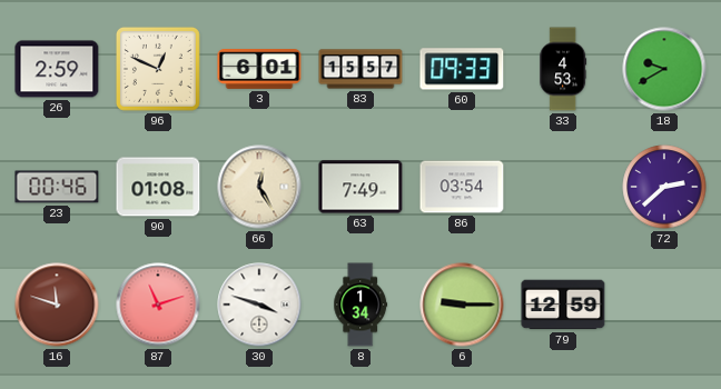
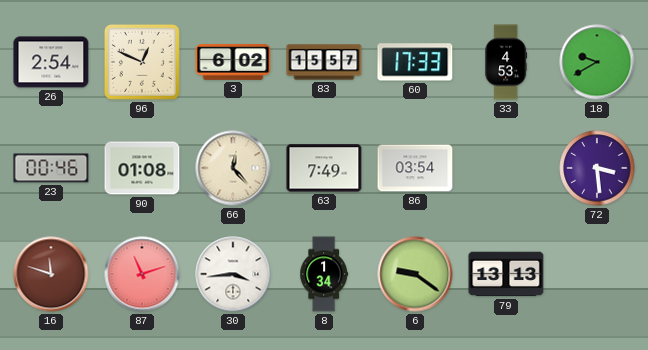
26: 2:59 -> 2:54 (51, 62)
3: 6:01 -> 6:02 (233, 63)
60: 09:33 -> 17:33 (415, 62)
66: 12:25 -> 12:23 (233, 168)
72: 2:38 -> 3:29 (597, 168)
30: 3:48 -> 3:44 (233, 274)
6: 9:15 -> 9:21 (415, 274)
79: 12:59 -> 13:13 (506, 274)
